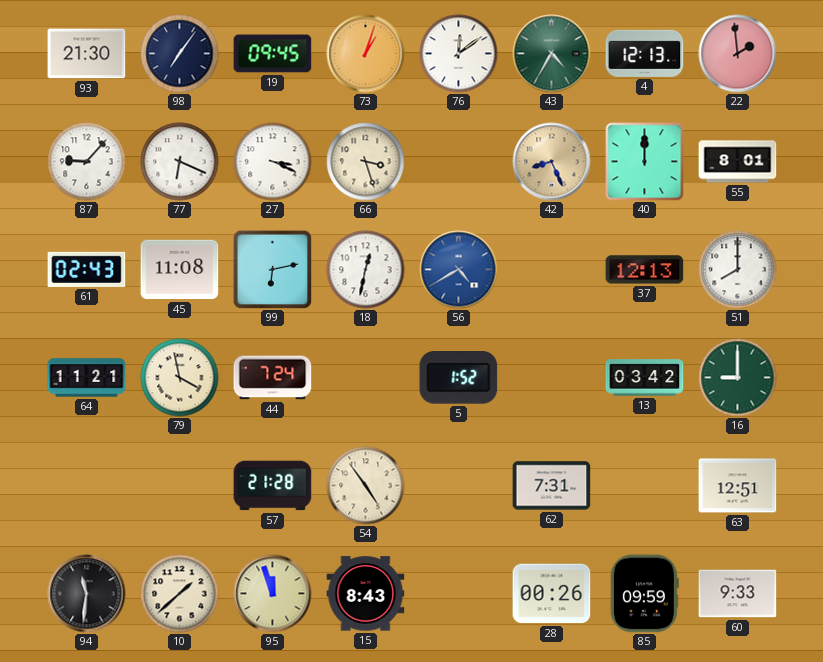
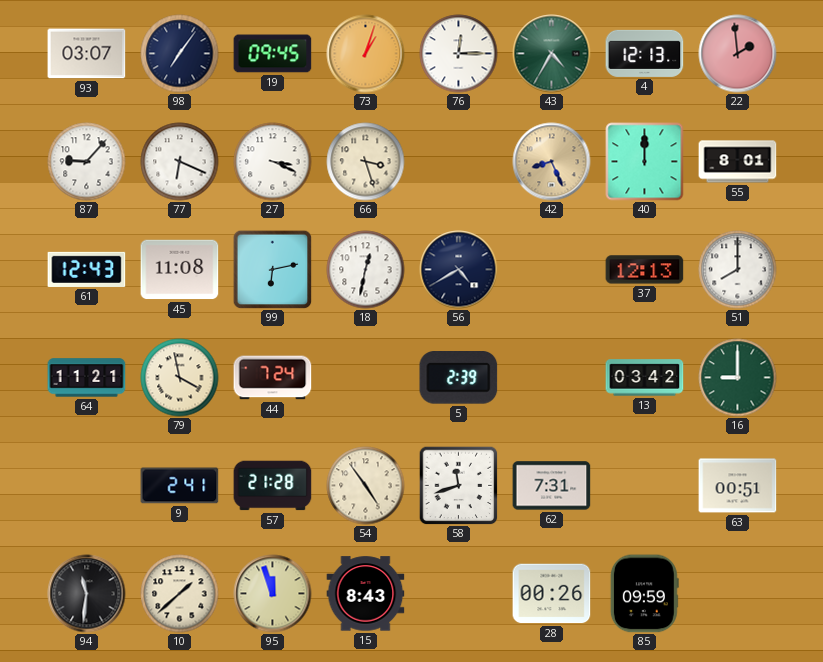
93: 21:30 -> 03:07 (87, 54)
76: 12:09 -> 12:15 (459, 54)
61: 02:43 -> 12:43 (87, 269)
56 dial: blue -> navy (459, 270)
5: 1:52 -> 2:39 (459, 378)
9: none -> 2:41 (180, 486)
58: none -> 11:42 (458, 485)
63: 12:51 -> 00:51 (738, 486)
60: 9:33 -> none (738, 594)
